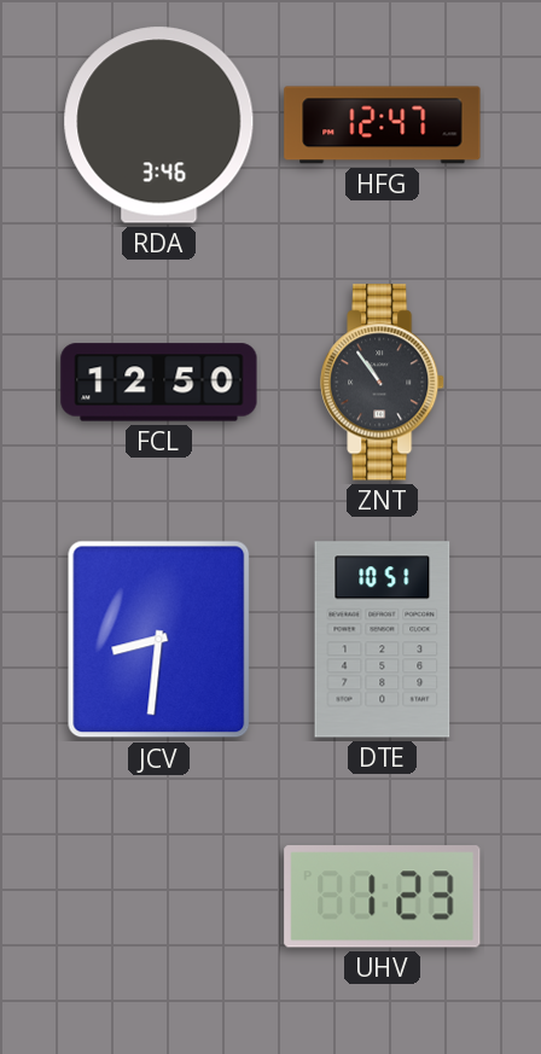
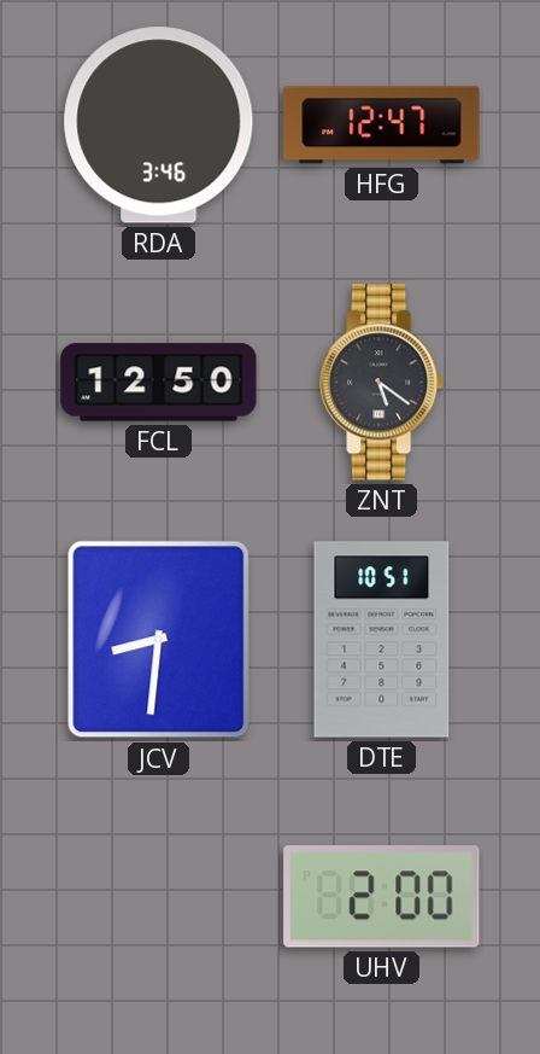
ZNT: 10:54 -> 5:21 (382, 383)
UHV: 1:23 -> 2:00 (382, 897)
